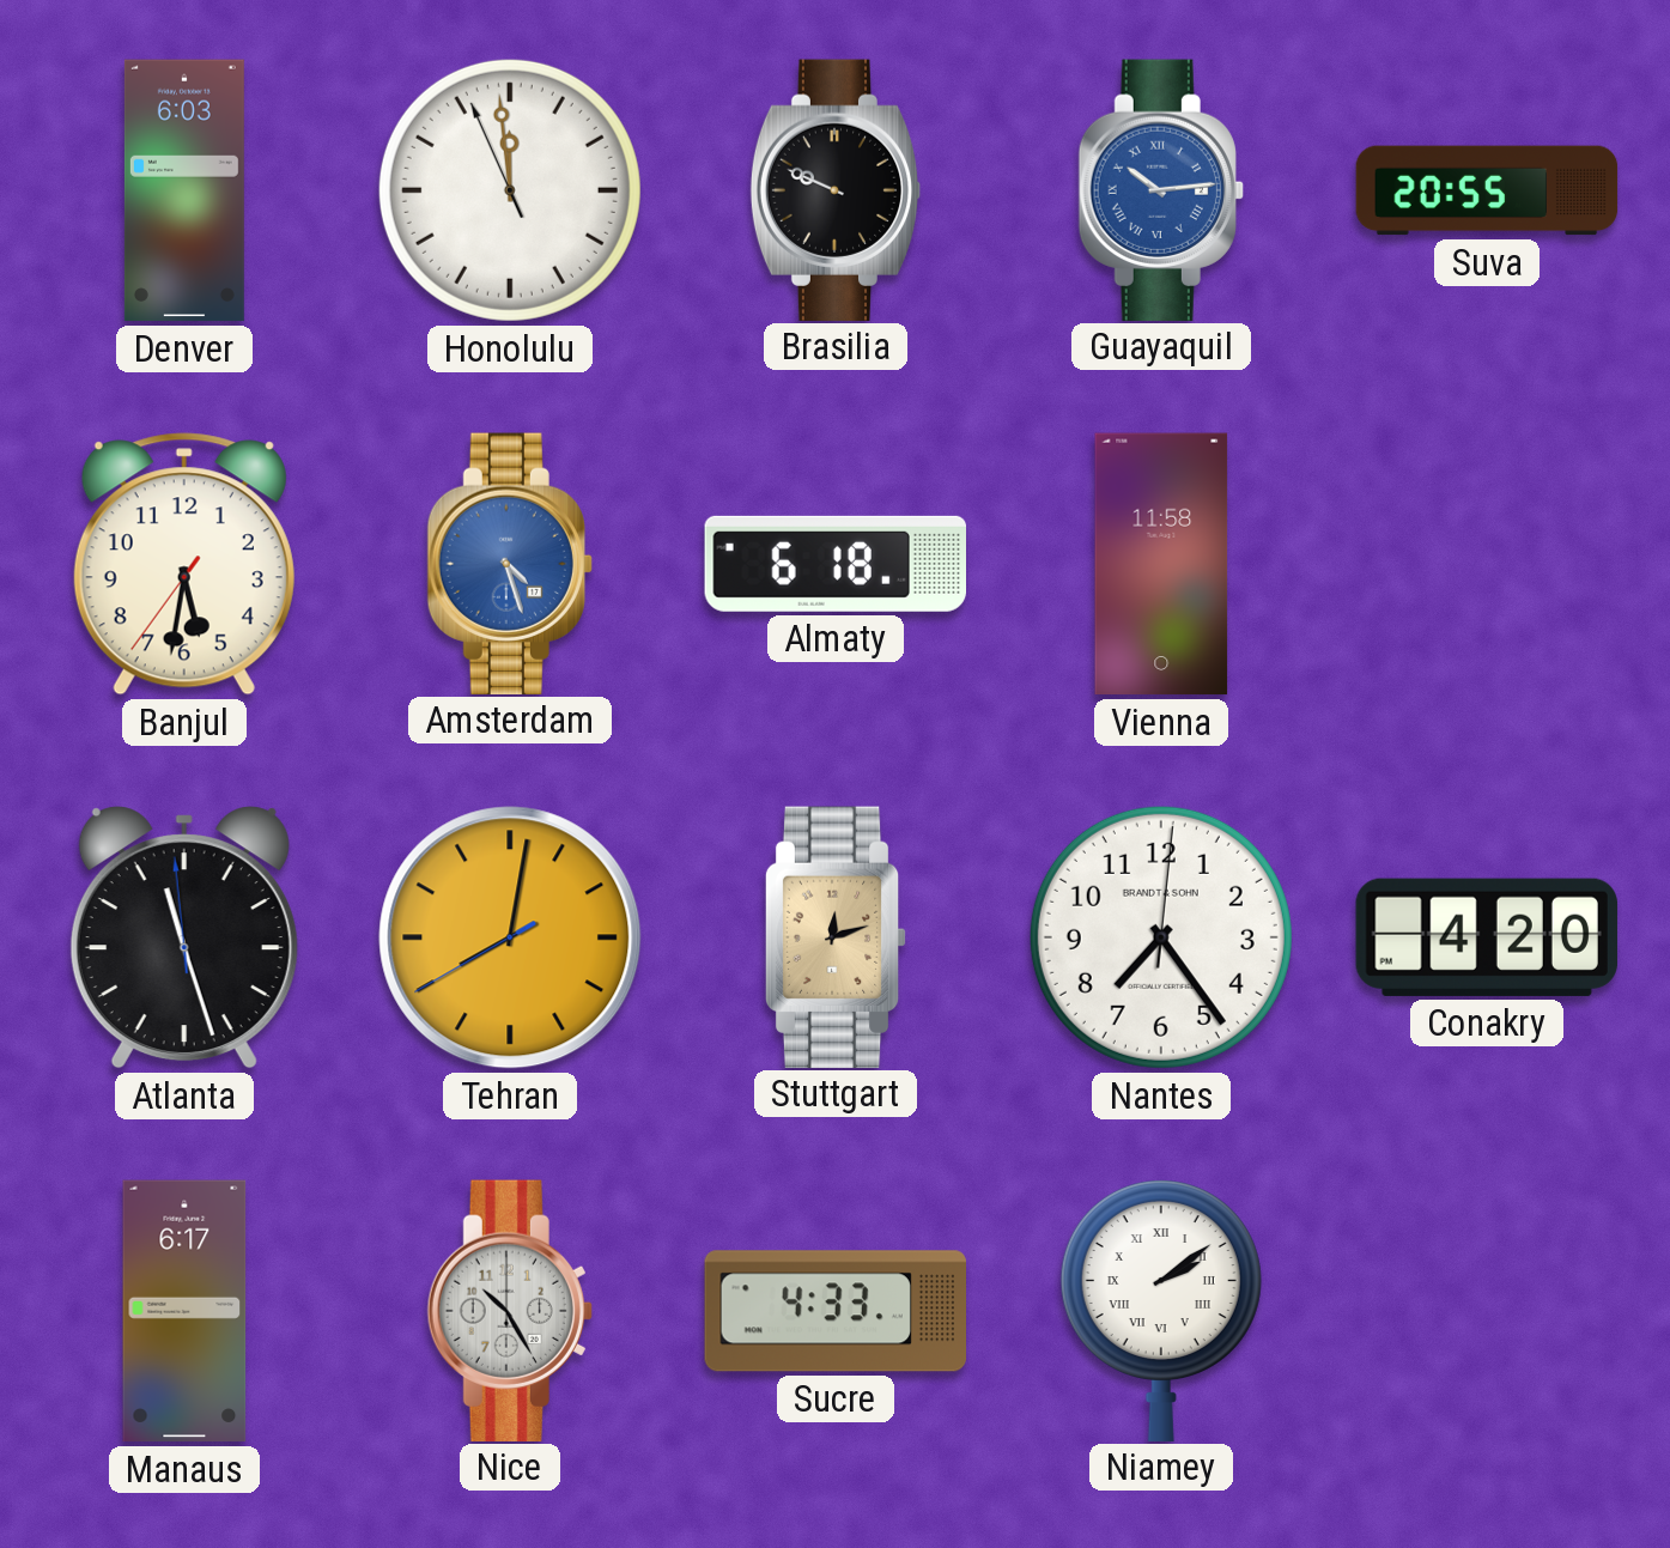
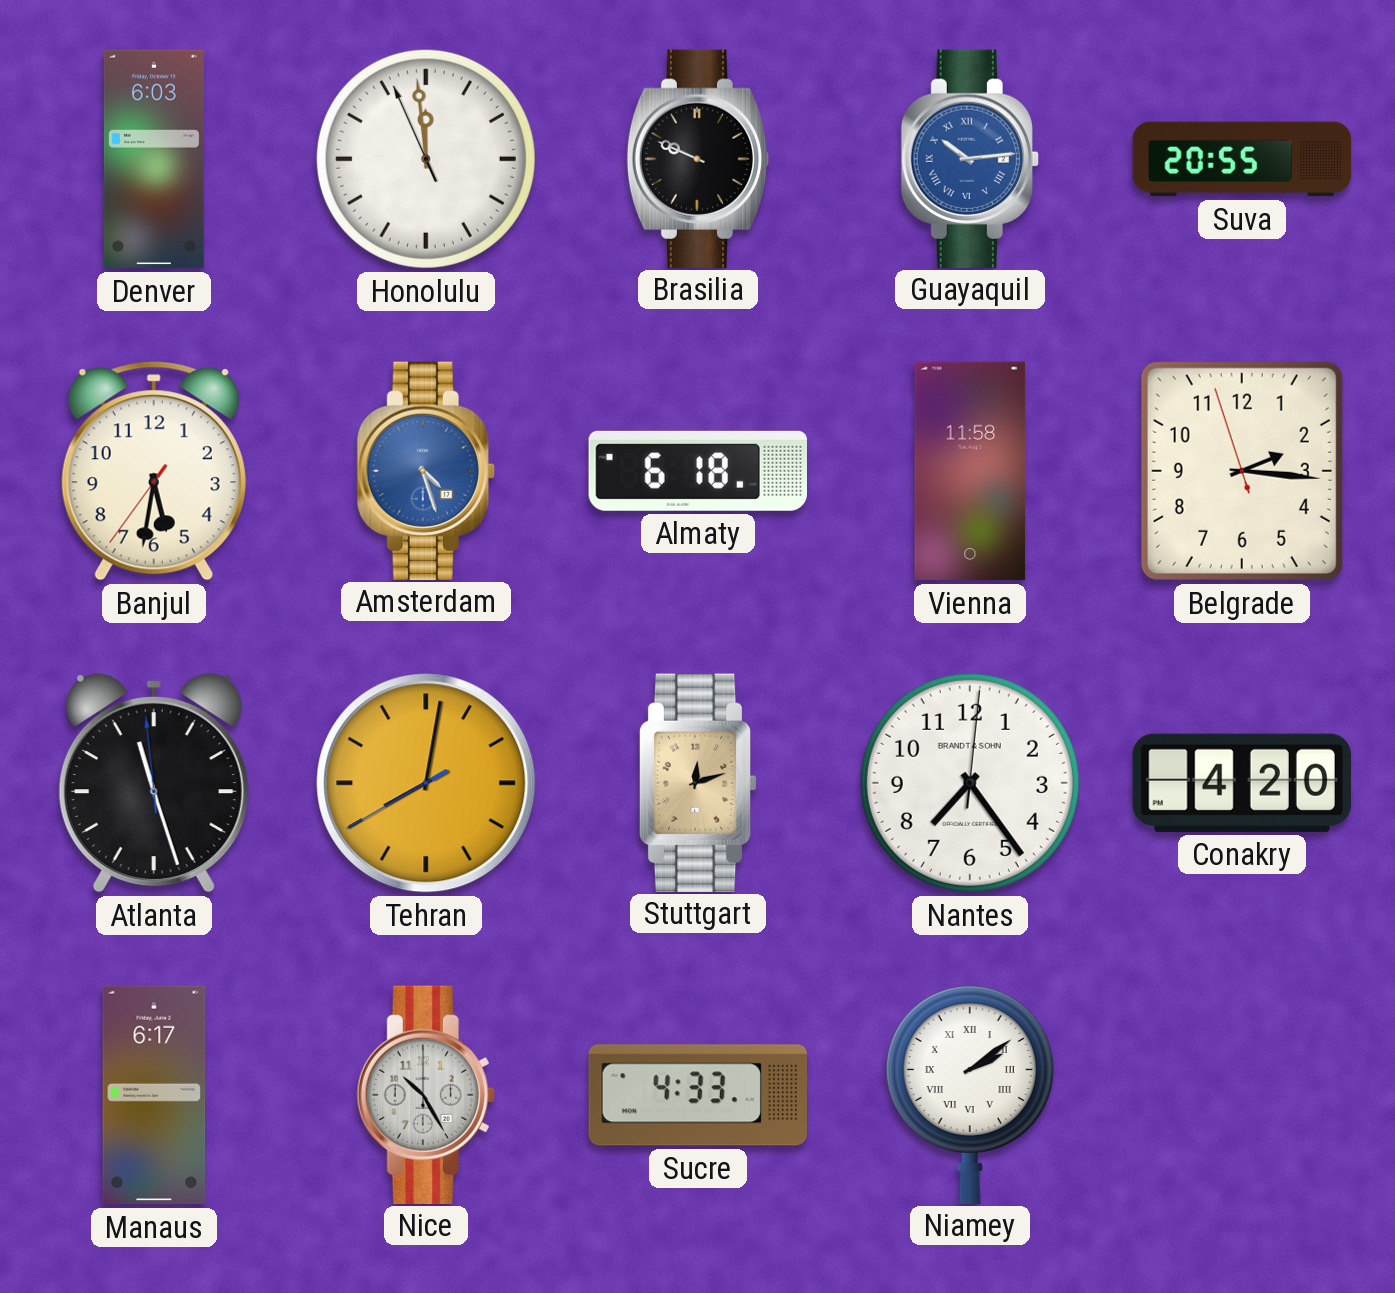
Belgrade: none -> 2:15 (1242, 471)
